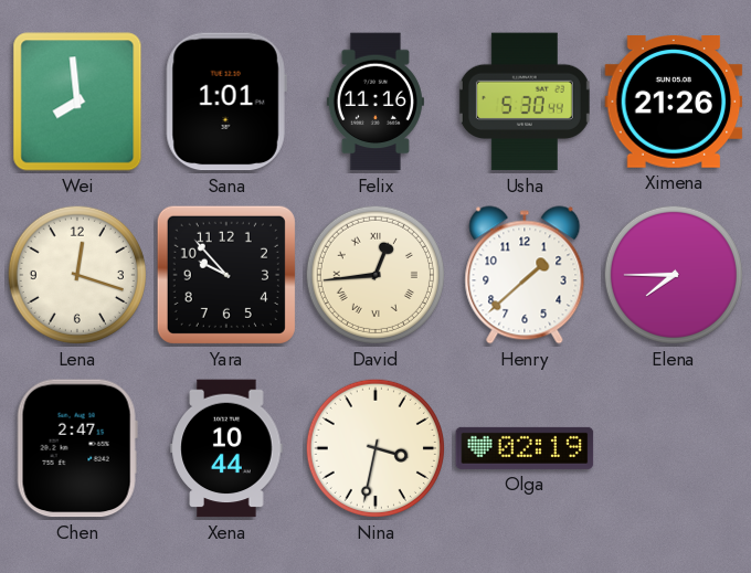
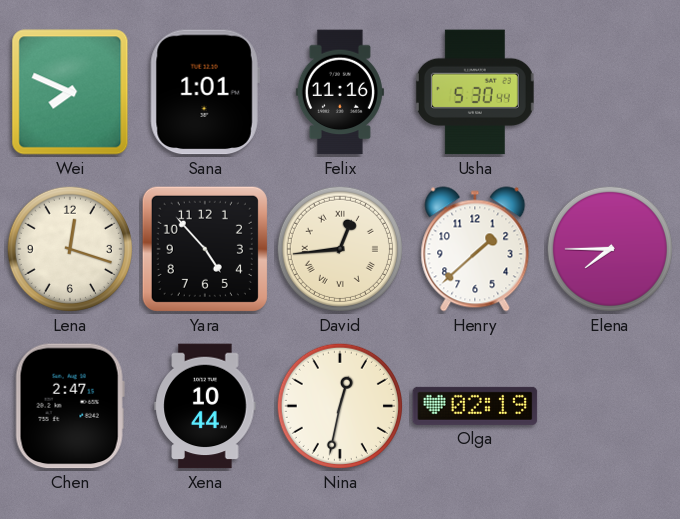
Wei: 7:59 -> 7:49 (70, 92)
Ximena: 21:26 -> none (674, 103)
Yara: 9:53 -> 4:53 (205, 249)
Nina: 3:32 -> 12:32 (340, 406)
